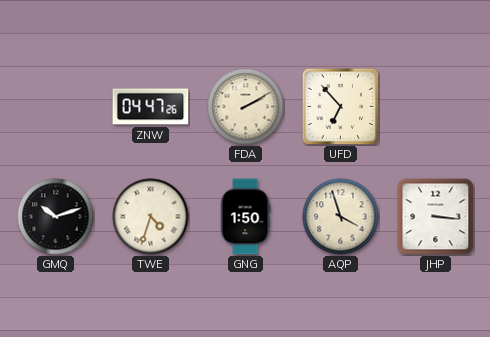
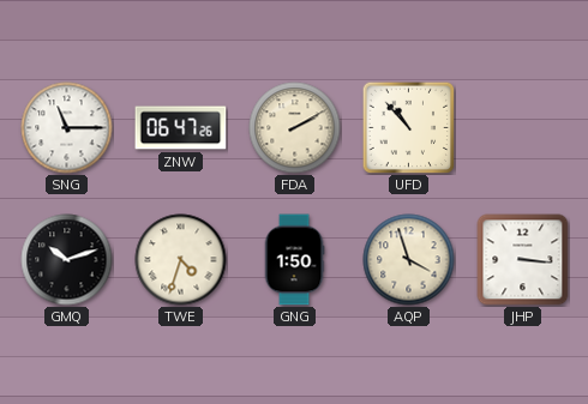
SNG: none -> 11:15 (67, 128)
ZNW: 04:47 -> 06:47 (181, 128)
UFD: 6:53 -> 10:53 (408, 127)
